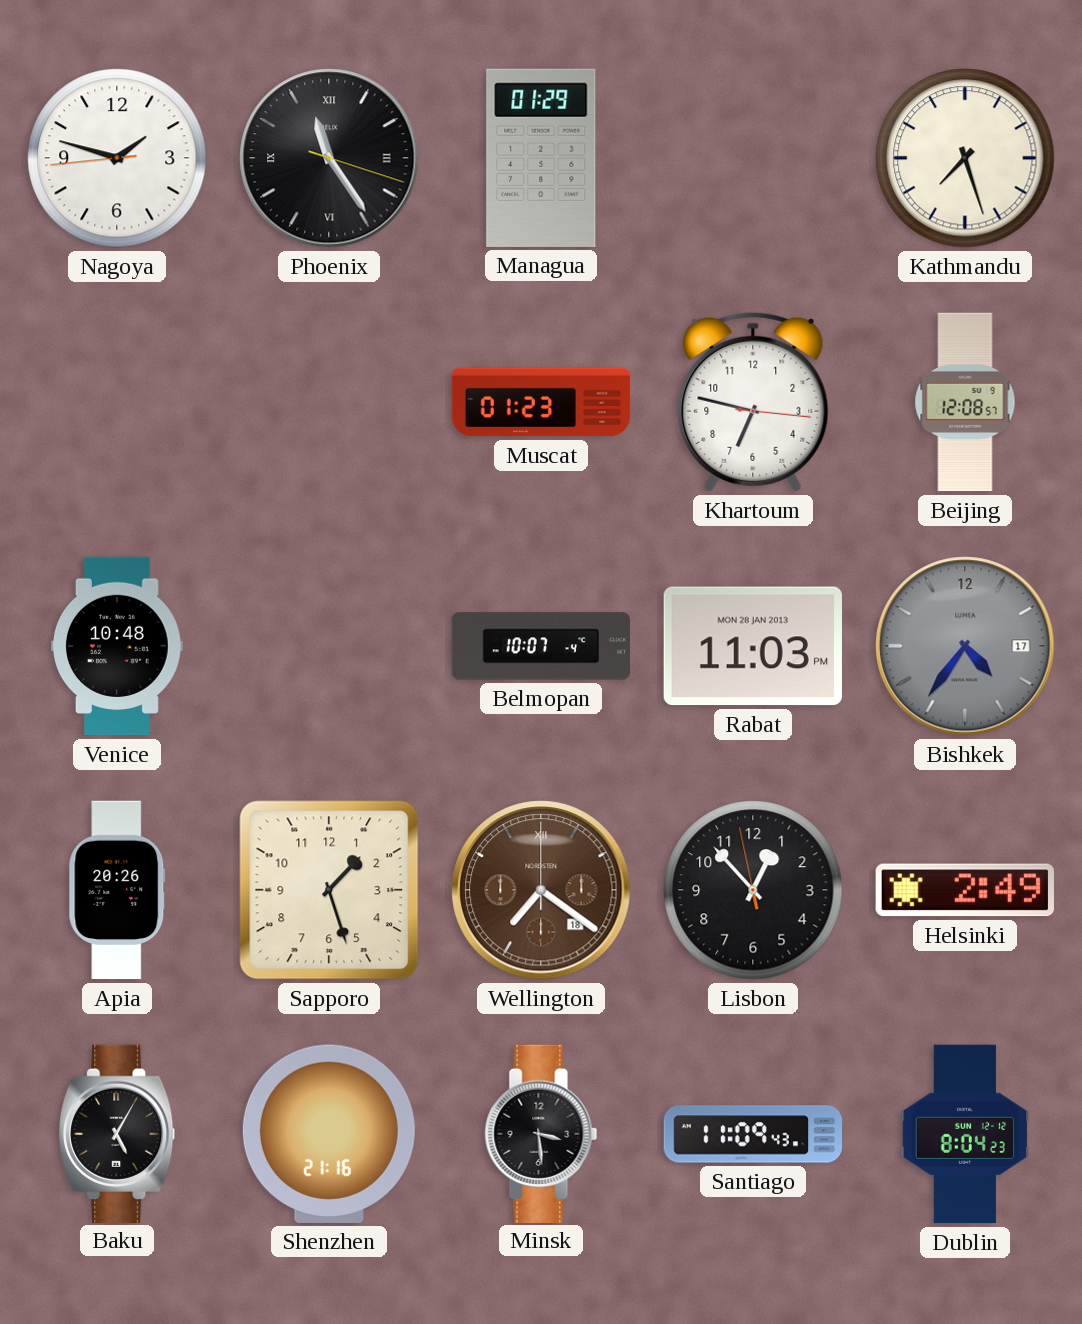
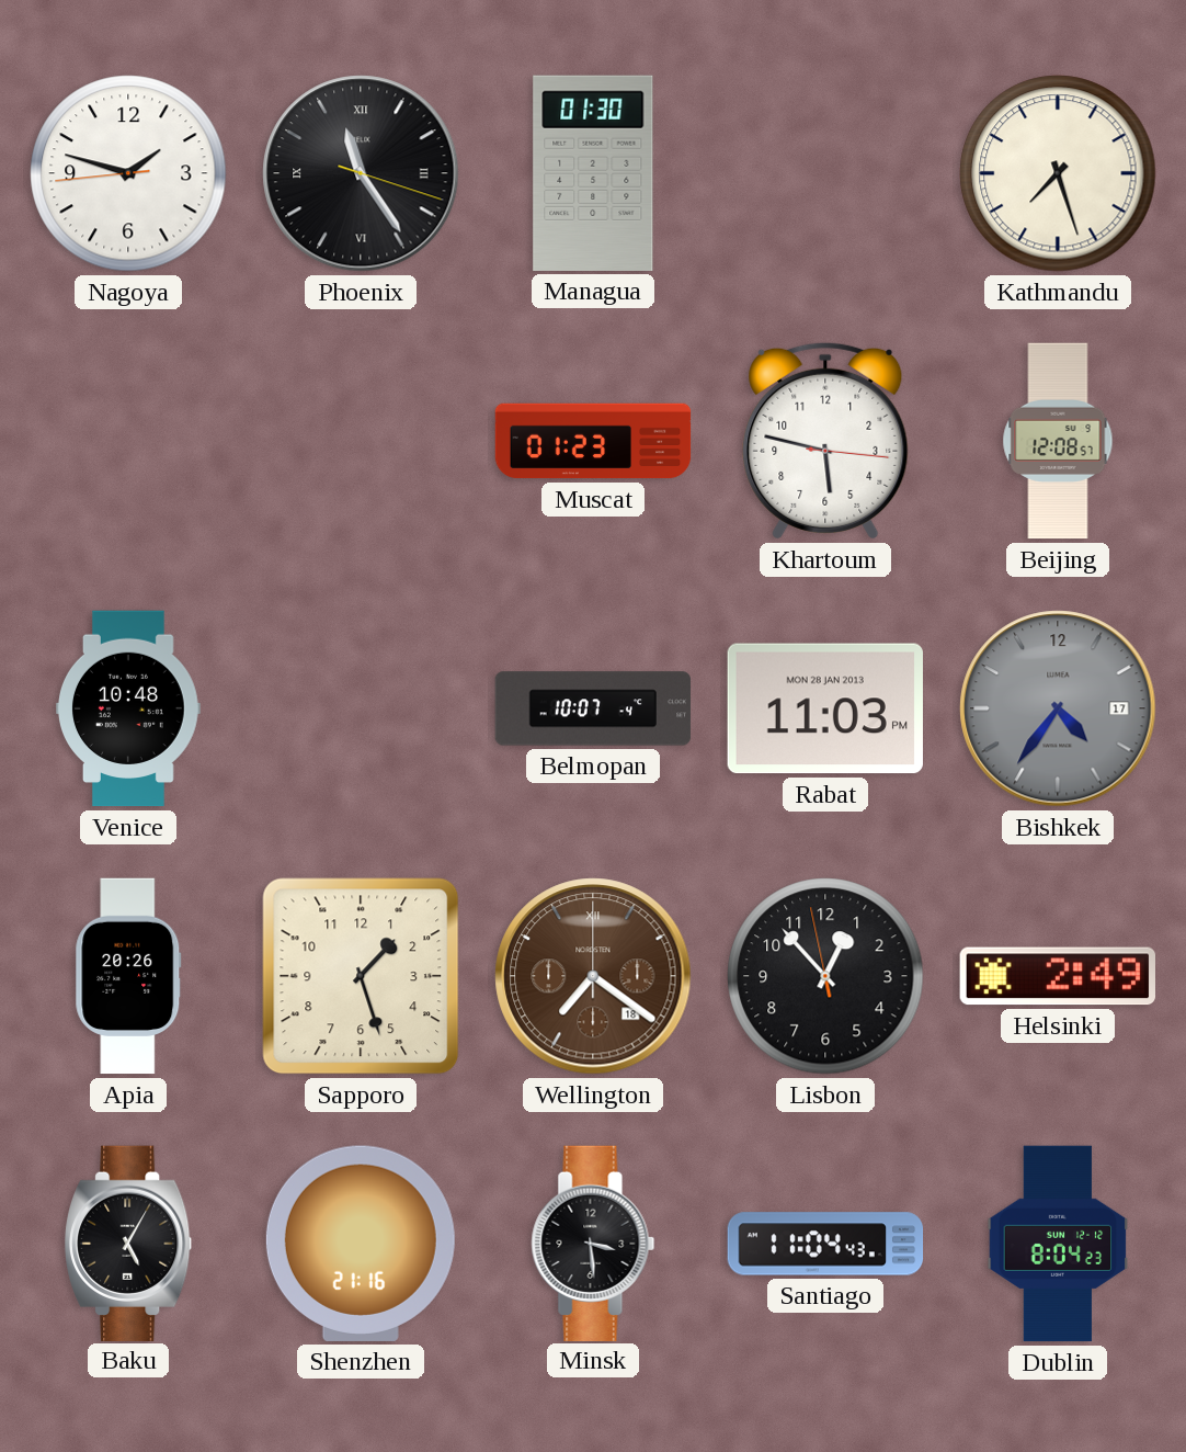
Managua: 01:29 -> 01:30 (593, 173)
Khartoum: 6:47 -> 5:47 (825, 441)
Santiago: 11:09 -> 11:04 (825, 1244)
